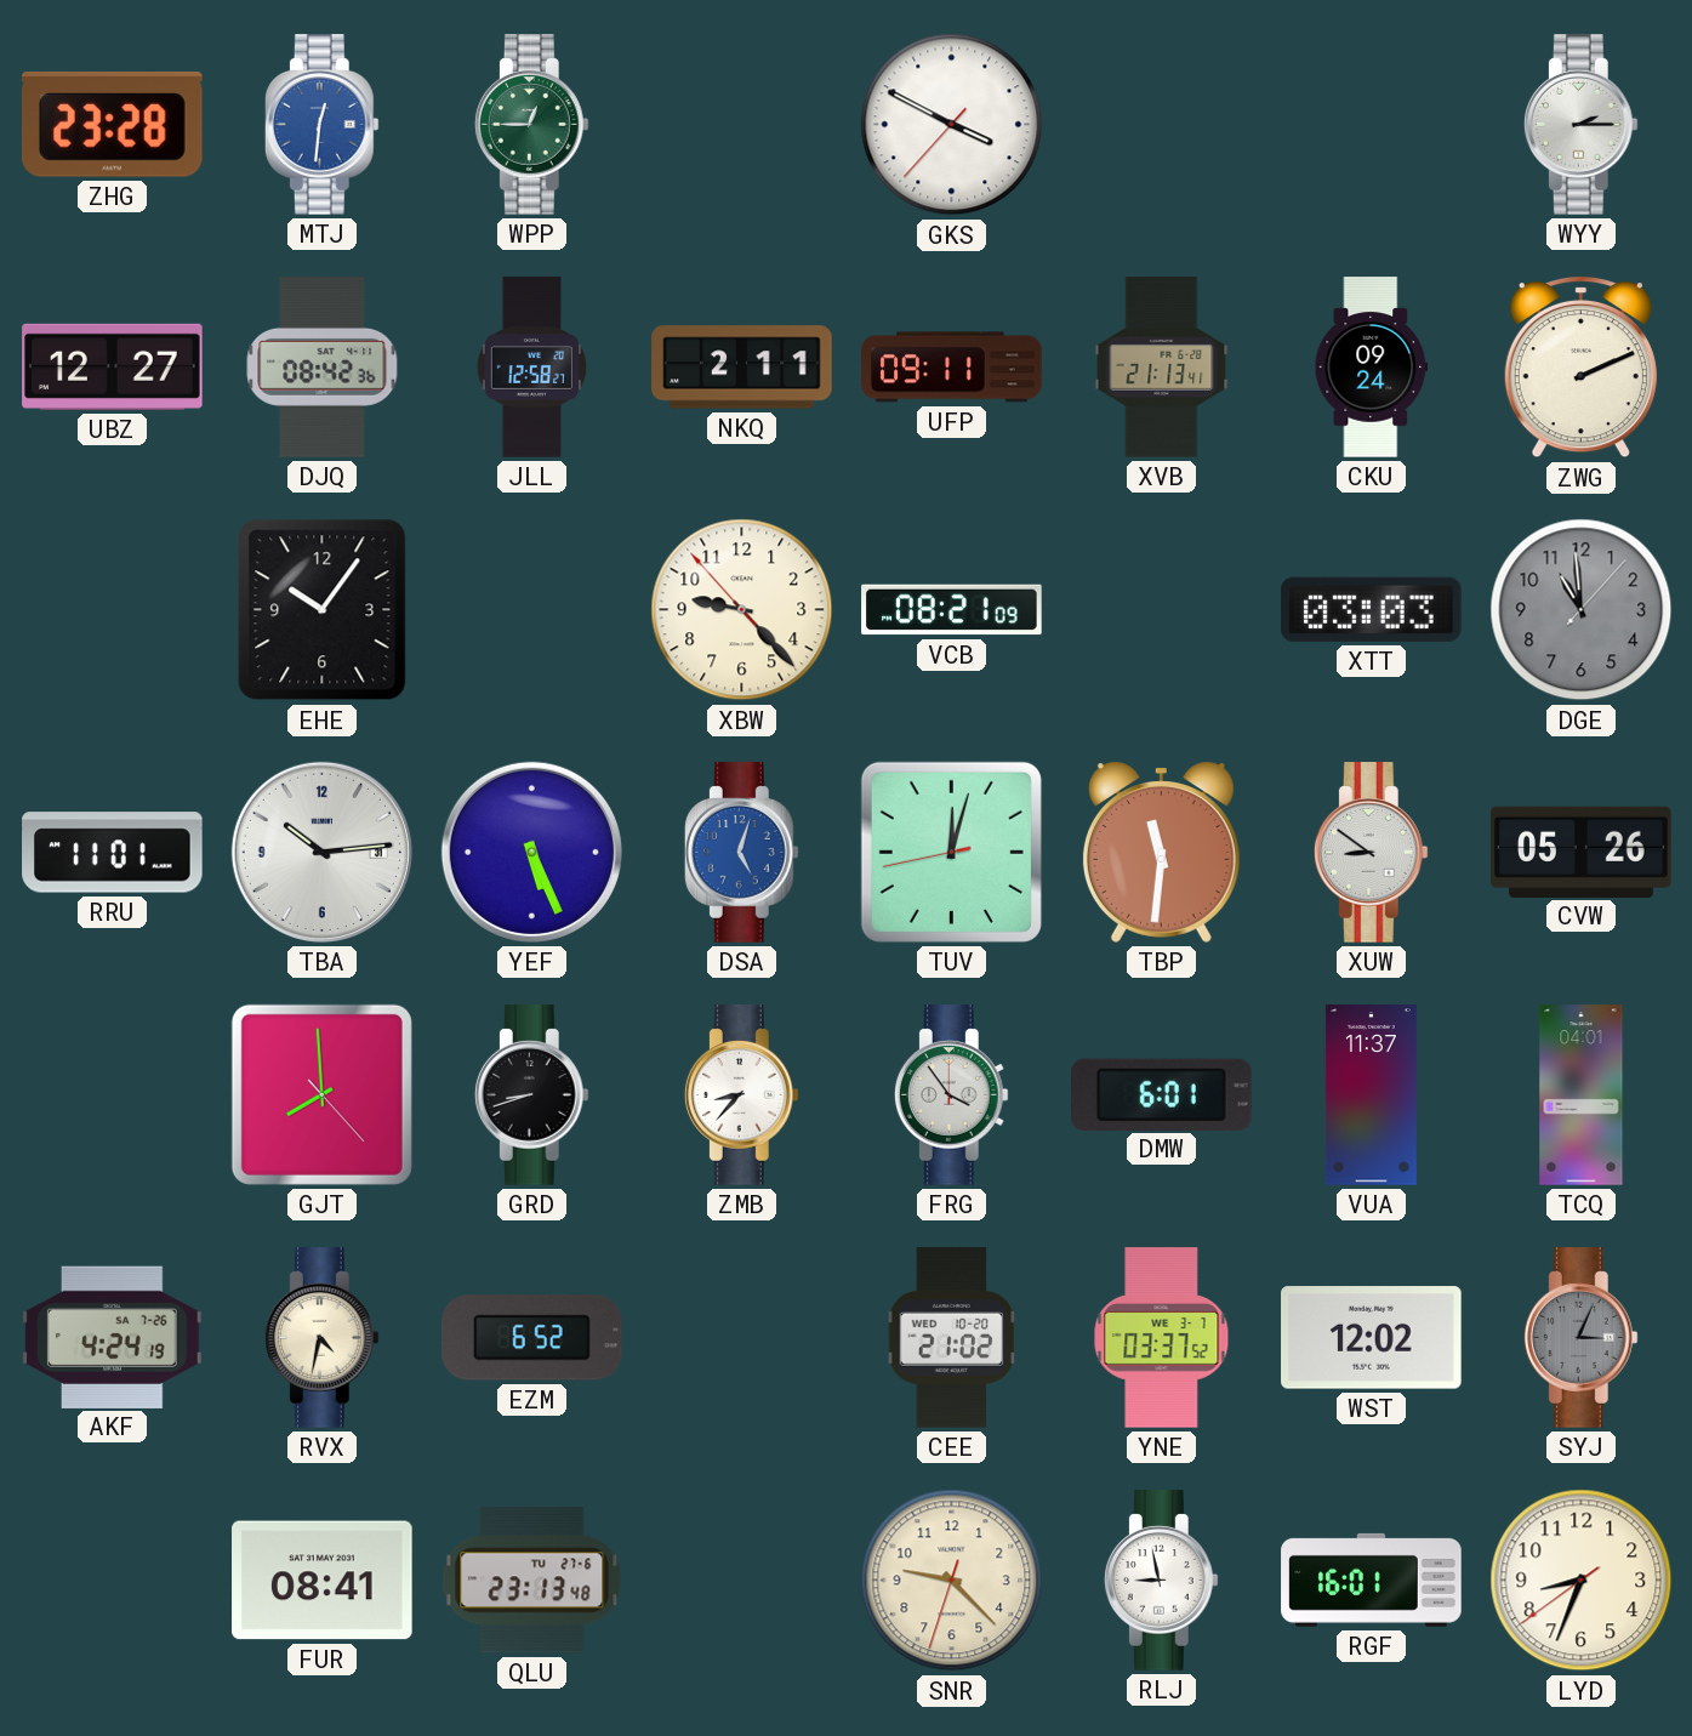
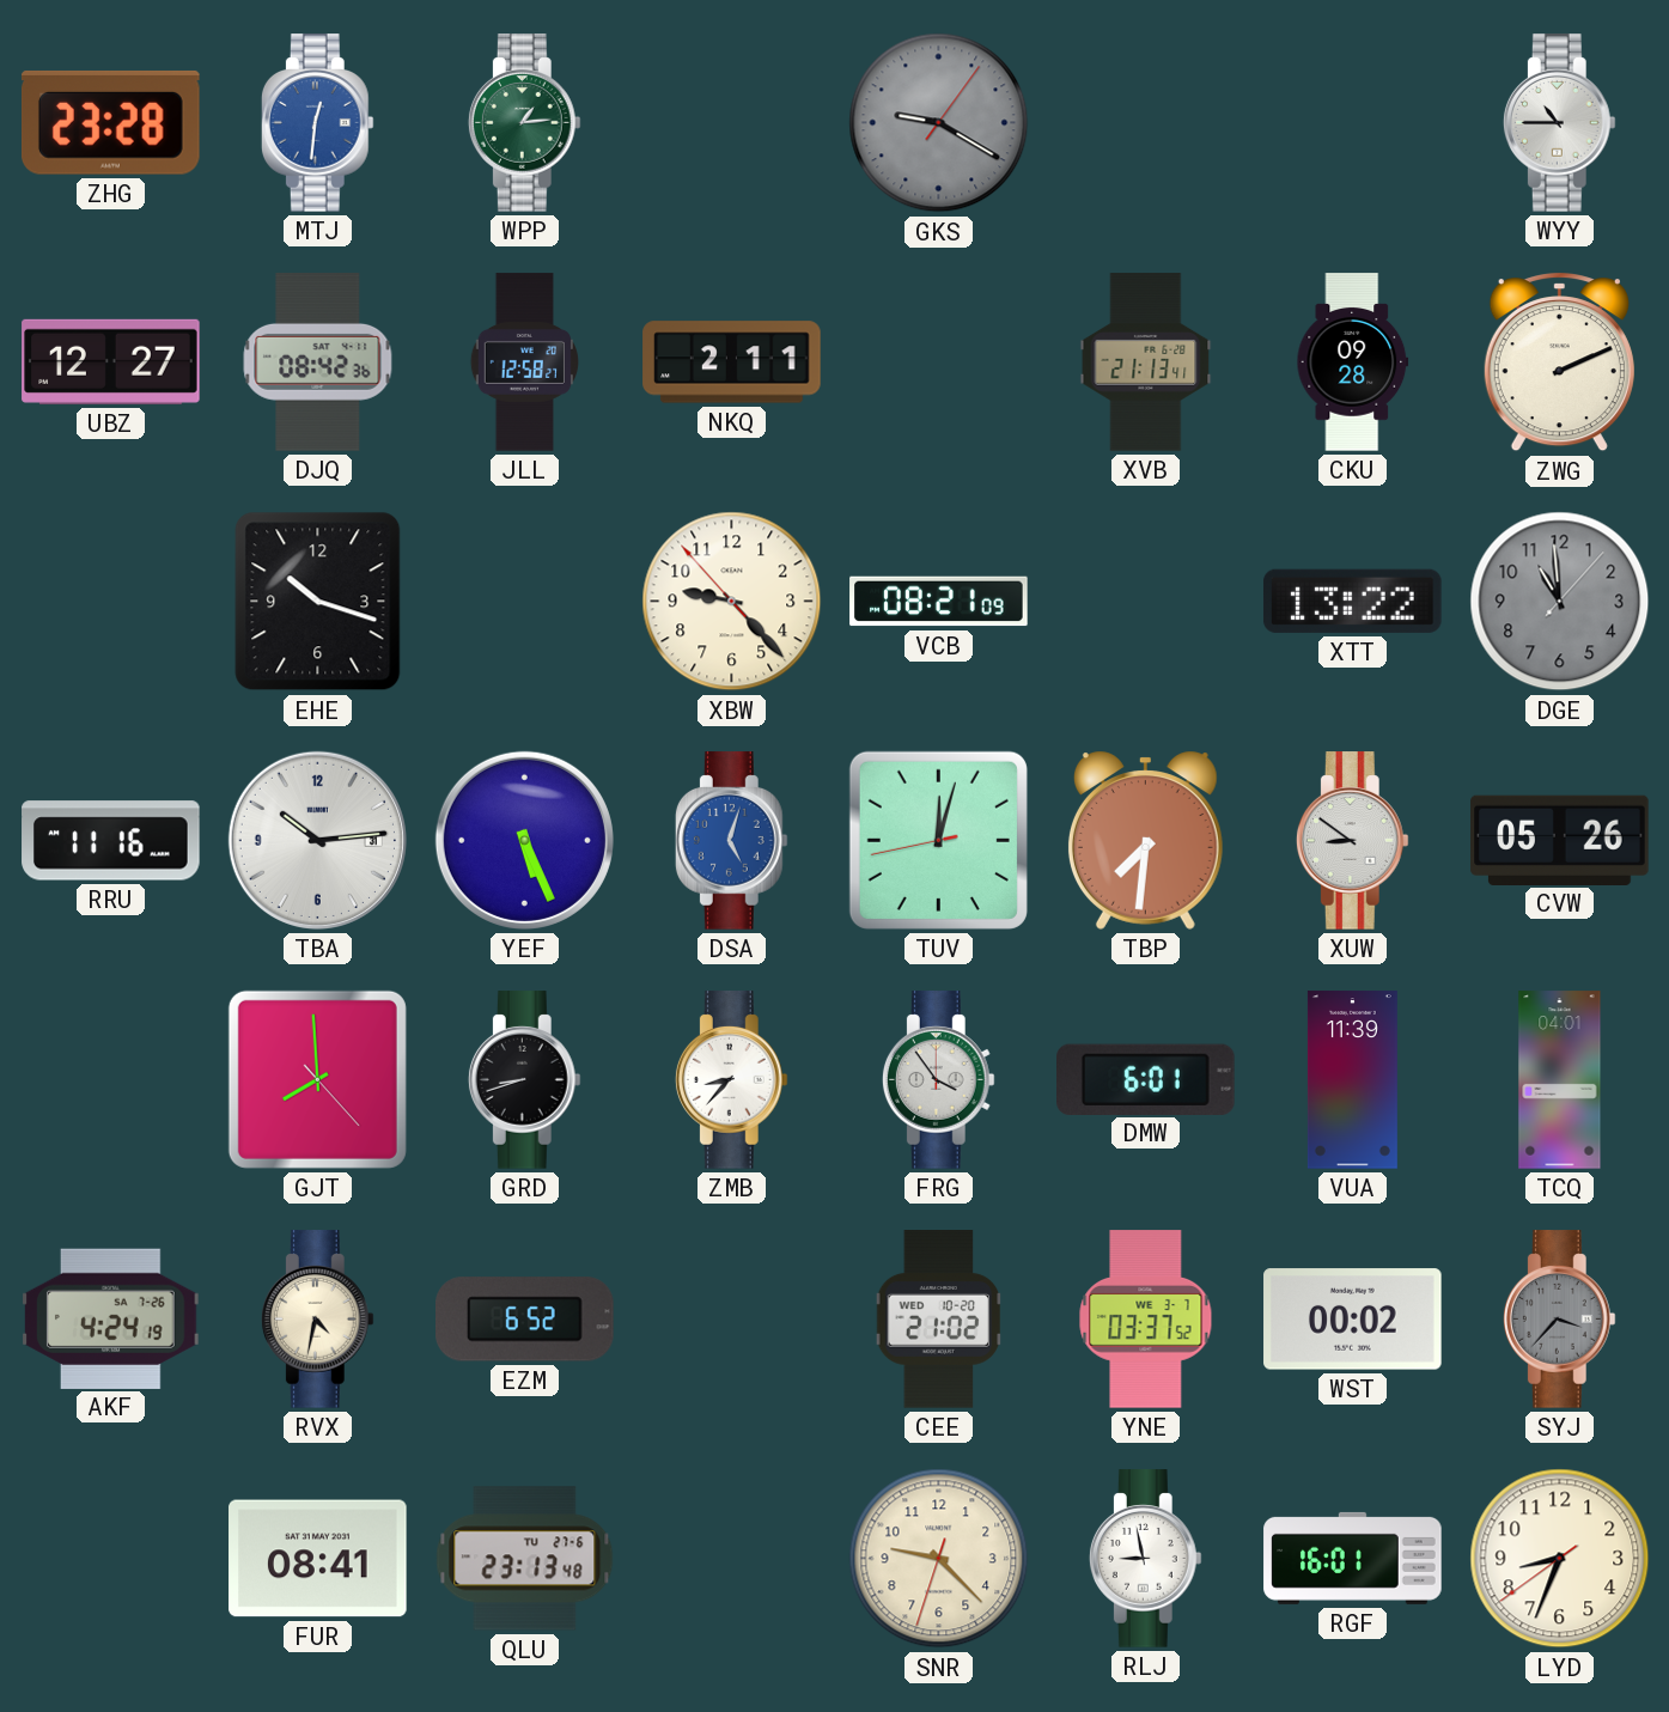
WPP: 12:45 -> 1:14 (524, 123)
GKS: 3:49 -> 9:20 (939, 123)
GKS dial: white -> grey (939, 123)
WYY: 2:15 -> 10:45 (1559, 123)
UFP: 09:11 -> none (952, 368)
CKU: 09:24 -> 09:28 (1353, 362)
EHE: 10:06 -> 10:18 (318, 602)
XTT: 03:03 -> 13:22 (1352, 601)
RRU: 11:01 -> 11:16 (111, 841)
TBP: 11:31 -> 7:31 (1145, 840)
VUA: 11:37 -> 11:39 (1352, 1080)
WST: 12:02 -> 00:02 (1353, 1320)
SYJ: 3:04 -> 3:37 (1559, 1320)
